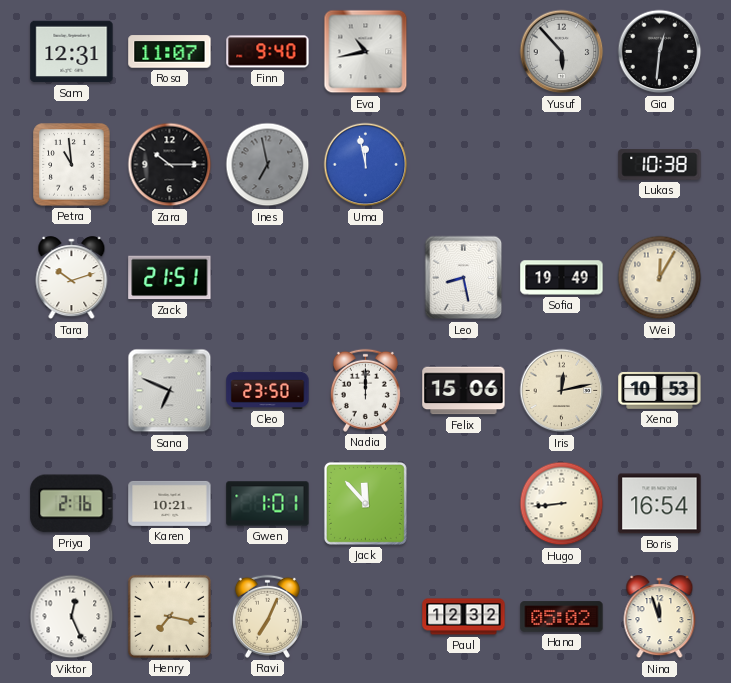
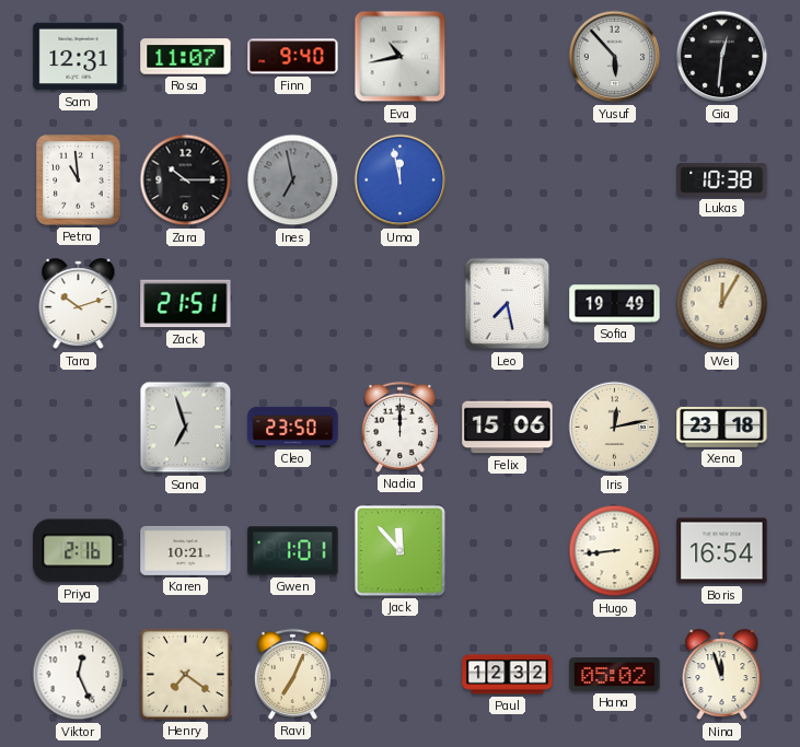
Leo: 8:28 -> 7:28 (508, 304)
Sana: 6:49 -> 6:57 (186, 428)
Xena: 10:53 -> 23:18 (722, 427)
Henry: 7:17 -> 7:21 (185, 674)
